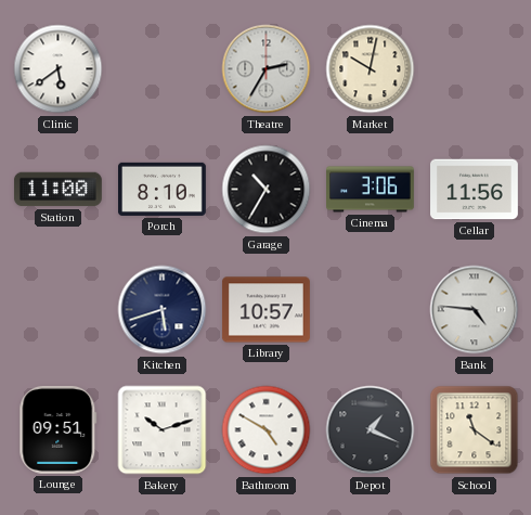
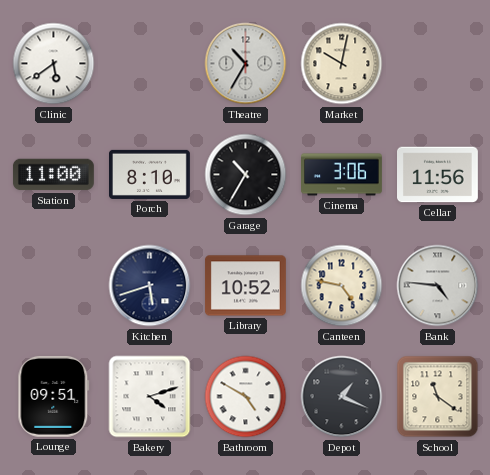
Theatre: 2:35 -> 10:35 (246, 64)
Library: 10:57 -> 10:52 (245, 286)
Canteen: none -> 4:47 (342, 286)
Bakery: 10:12 -> 4:12 (150, 397)
